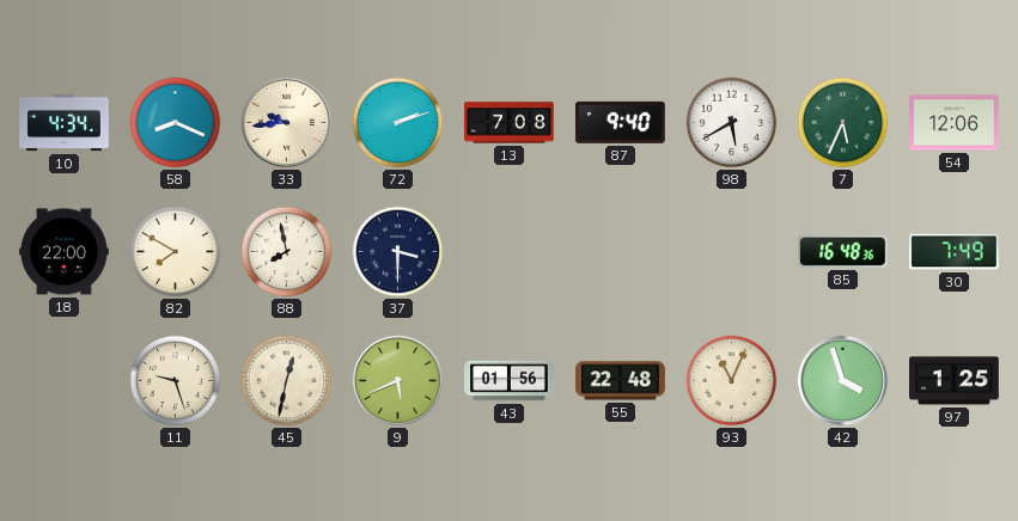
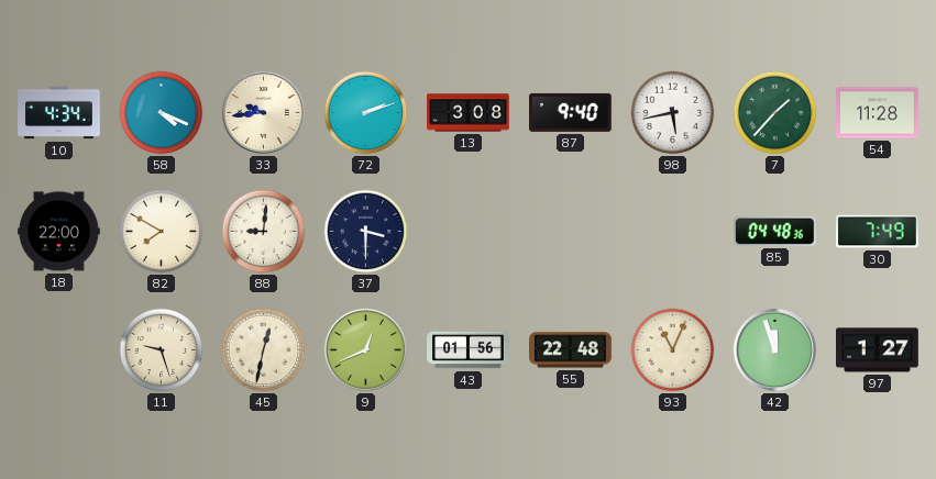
58: 8:19 -> 4:19 (162, 113)
13: 7:08 -> 3:08 (469, 113)
98: 5:40 -> 5:43 (673, 113)
7: 5:34 -> 1:37 (775, 113)
54: 12:06 -> 11:28 (878, 113)
88: 7:58 -> 9:01 (264, 232)
85: 16:48 -> 04:48 (775, 231)
9: 5:41 -> 12:41 (365, 349)
42: 3:57 -> 11:57 (774, 349)
97: 1:25 -> 1:27 (878, 350)
